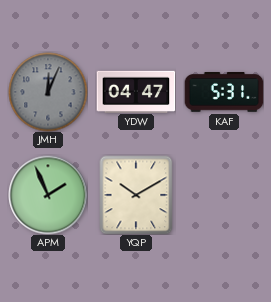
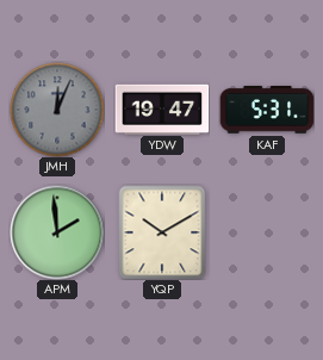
YDW: 04:47 -> 19:47 (162, 108)
APM: 1:56 -> 1:59 (57, 232)
